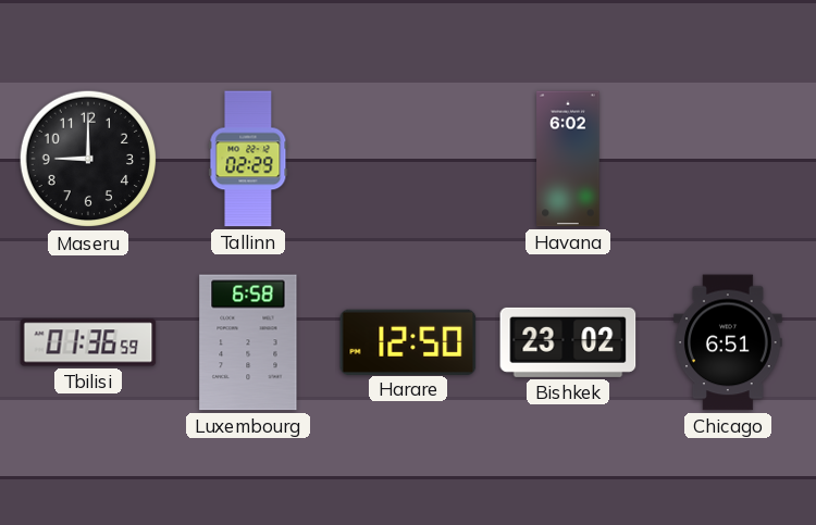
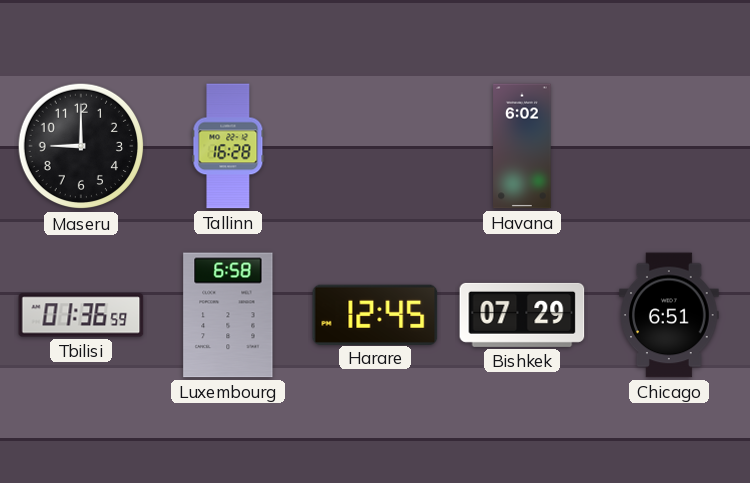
Tallinn: 02:29 -> 16:28 (228, 146)
Harare: 12:50 -> 12:45 (375, 314)
Bishkek: 23:02 -> 07:29 (522, 315)
